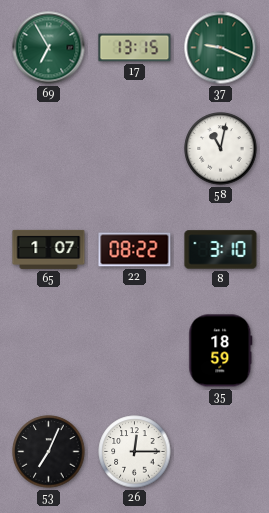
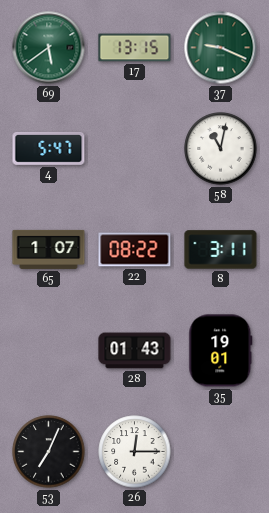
69: 6:55 -> 5:39 (49, 48)
4: none -> 5:47 (49, 148)
8: 3:10 -> 3:11 (221, 250)
28: none -> 01:43 (135, 351)
35: 18:59 -> 19:01 (221, 351)
